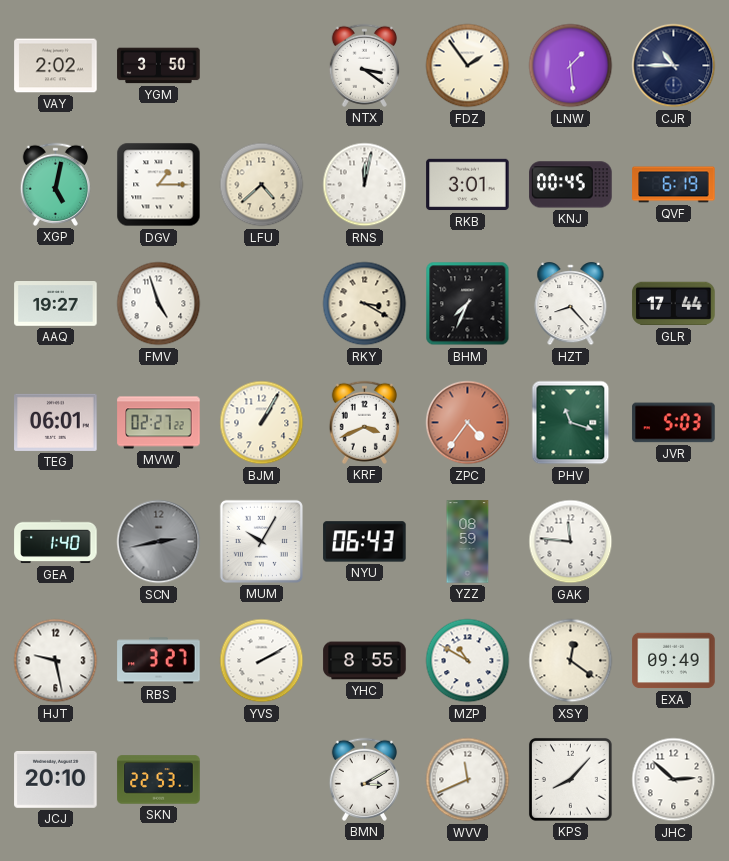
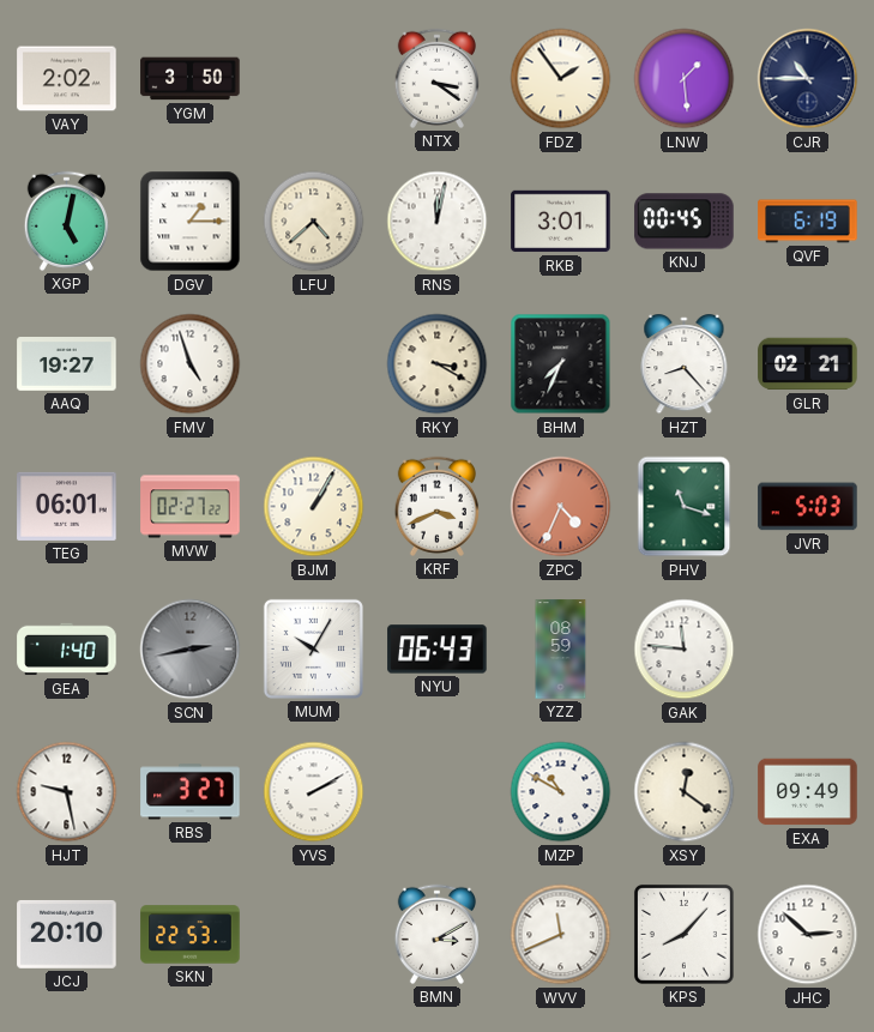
GLR: 17:44 -> 02:21 (808, 364)
ZPC: 4:36 -> 4:34 (561, 507)
YHC: 8:55 -> none (365, 661)
